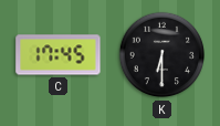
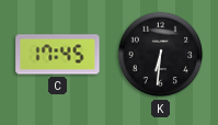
K: 6:30 -> 6:31 (161, 55)
